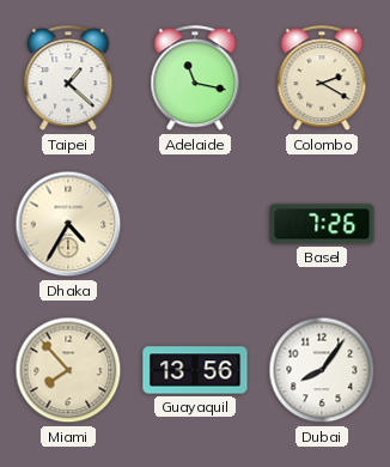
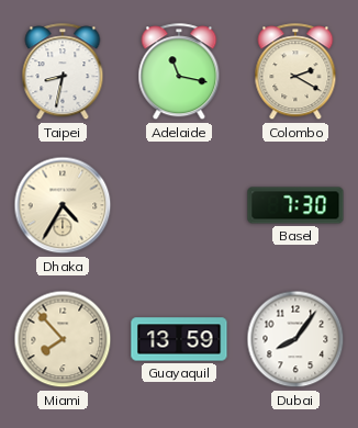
Taipei: 1:22 -> 8:32 (63, 72)
Basel: 7:26 -> 7:30 (295, 205)
Guayaquil: 13:56 -> 13:59 (179, 339)
